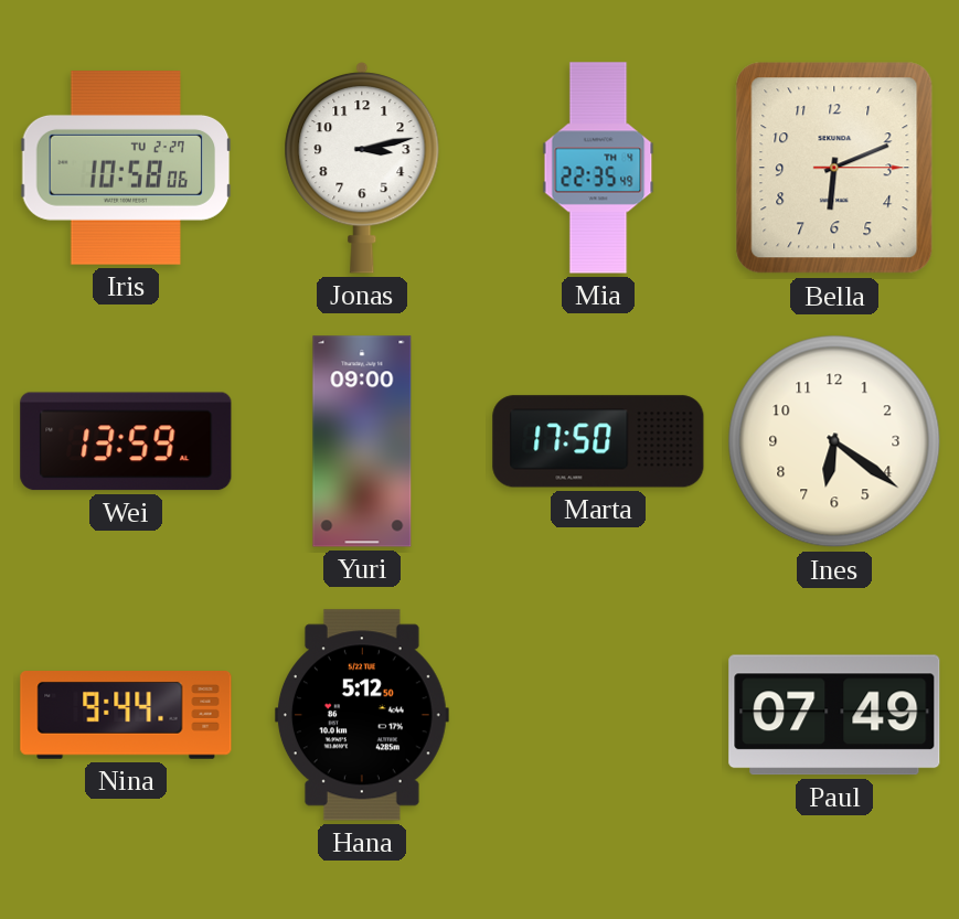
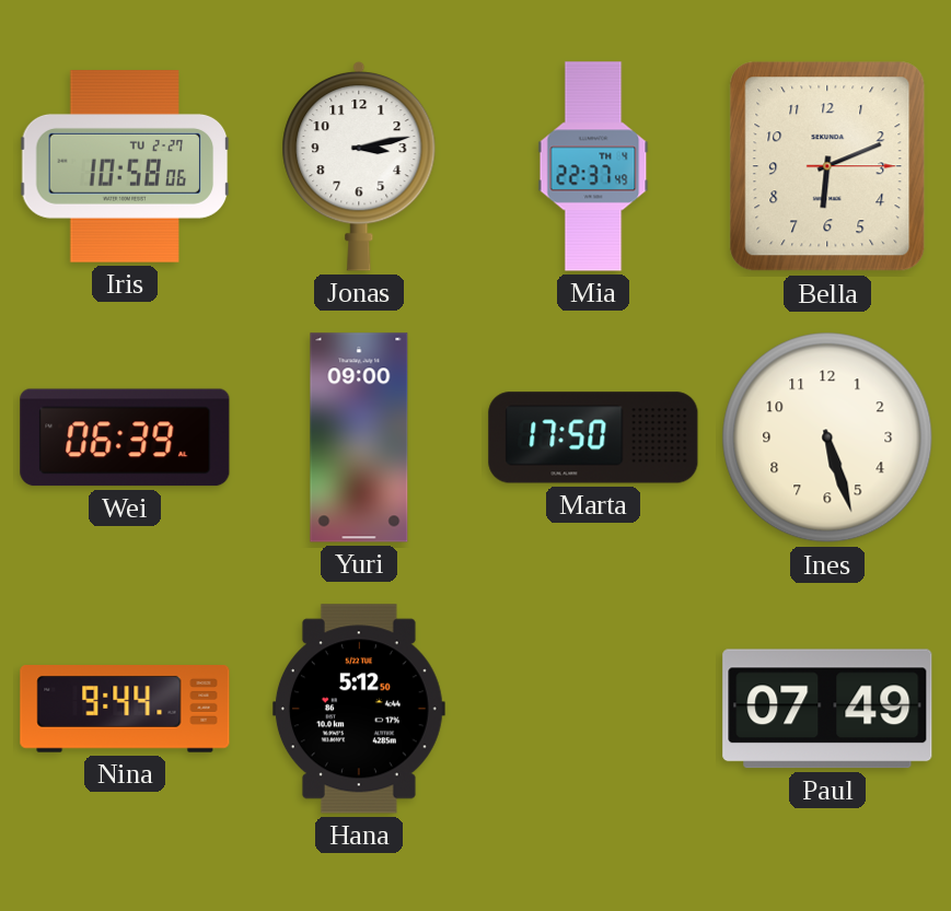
Mia: 22:35 -> 22:37 (593, 166)
Wei: 13:59 -> 06:39 (125, 437)
Ines: 6:21 -> 5:27 (827, 437)
